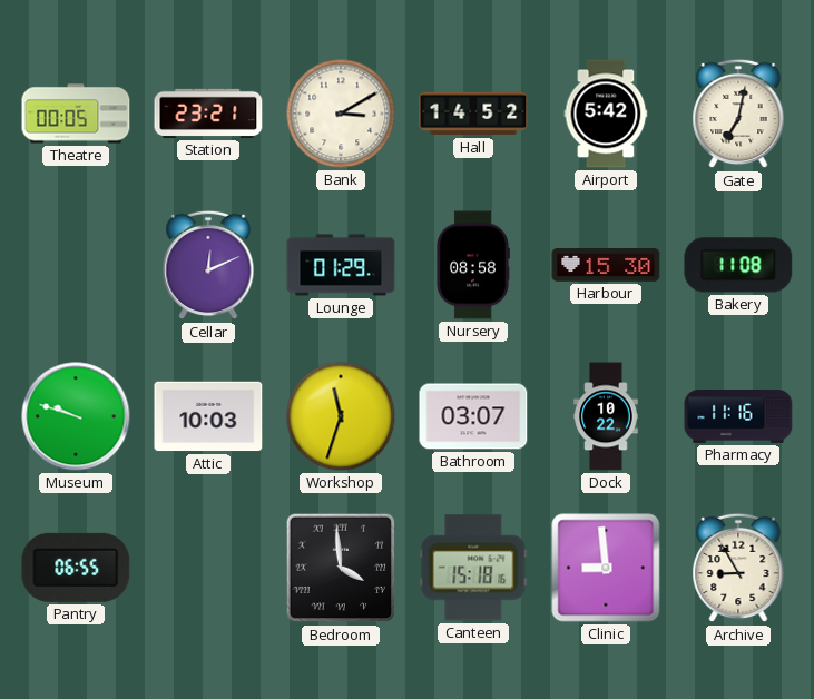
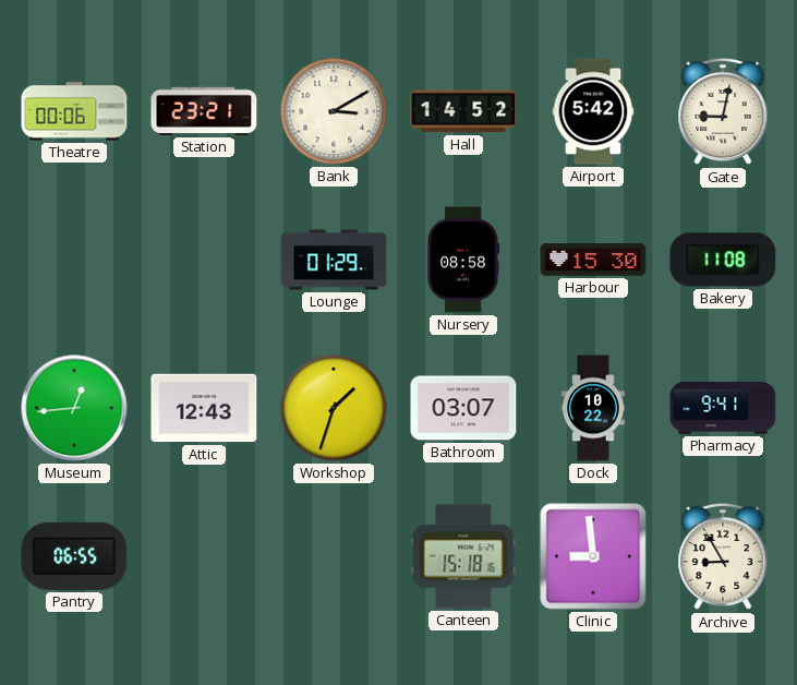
Theatre: 00:05 -> 00:06 (74, 111)
Gate: 7:02 -> 9:02 (723, 111)
Cellar: 12:11 -> none (208, 265)
Museum: 9:48 -> 12:44 (74, 408)
Attic: 10:03 -> 12:43 (204, 408)
Workshop: 11:33 -> 1:33 (334, 408)
Pharmacy: 11:16 -> 9:41 (723, 409)
Bedroom: 3:59 -> none (341, 568)
